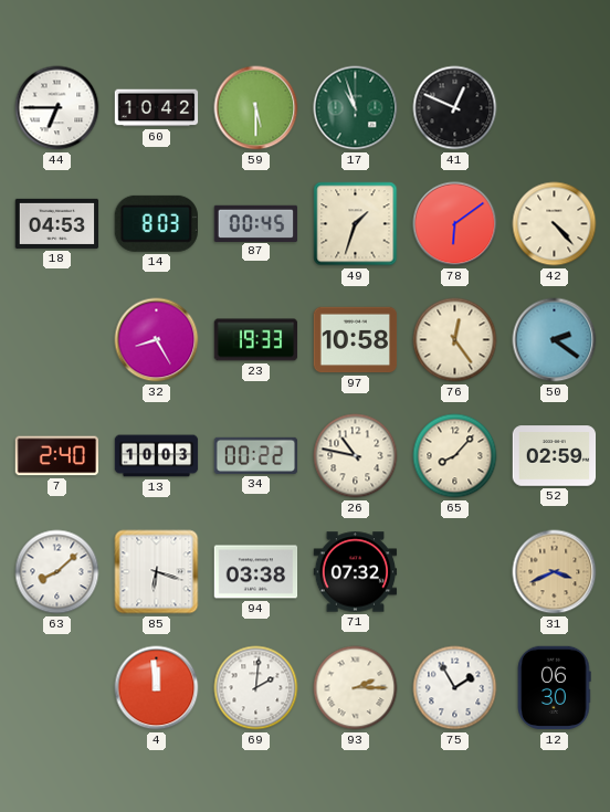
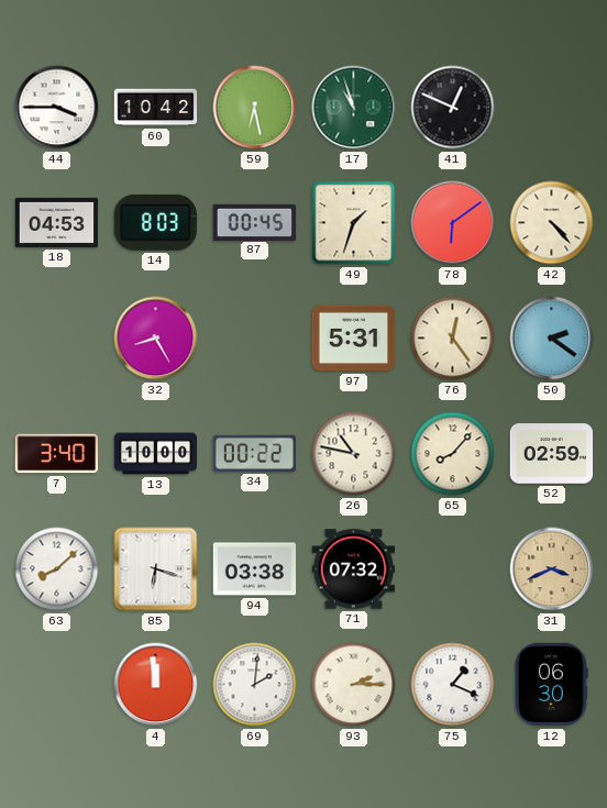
44: 6:45 -> 3:45 (57, 108)
59: 5:30 -> 6:28 (255, 108)
23: 19:33 -> none (256, 340)
97: 10:58 -> 5:31 (354, 339)
7: 2:40 -> 3:40 (57, 454)
13: 10:03 -> 10:00 (156, 454)
75: 1:55 -> 1:19 (453, 685)
